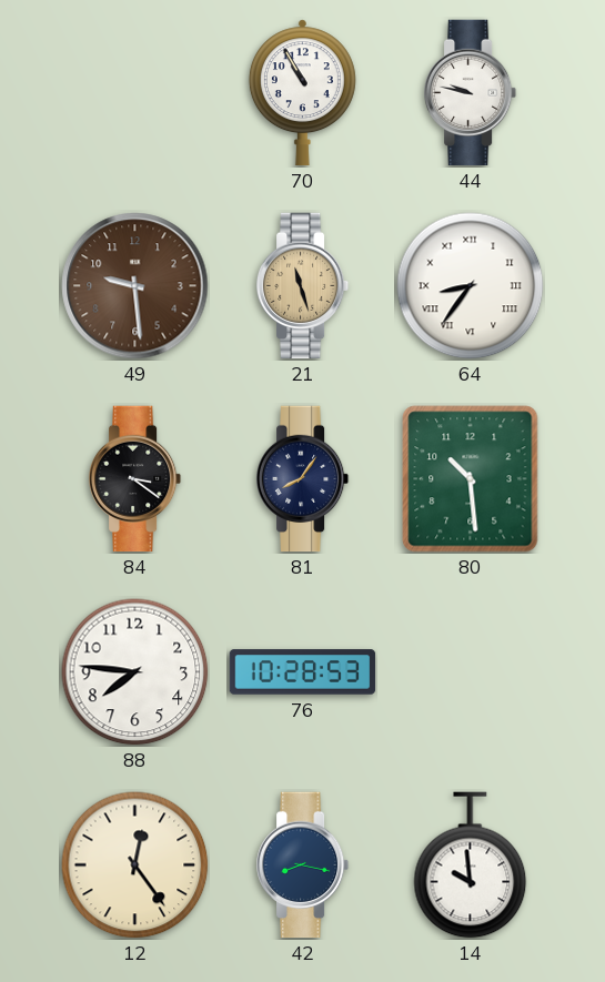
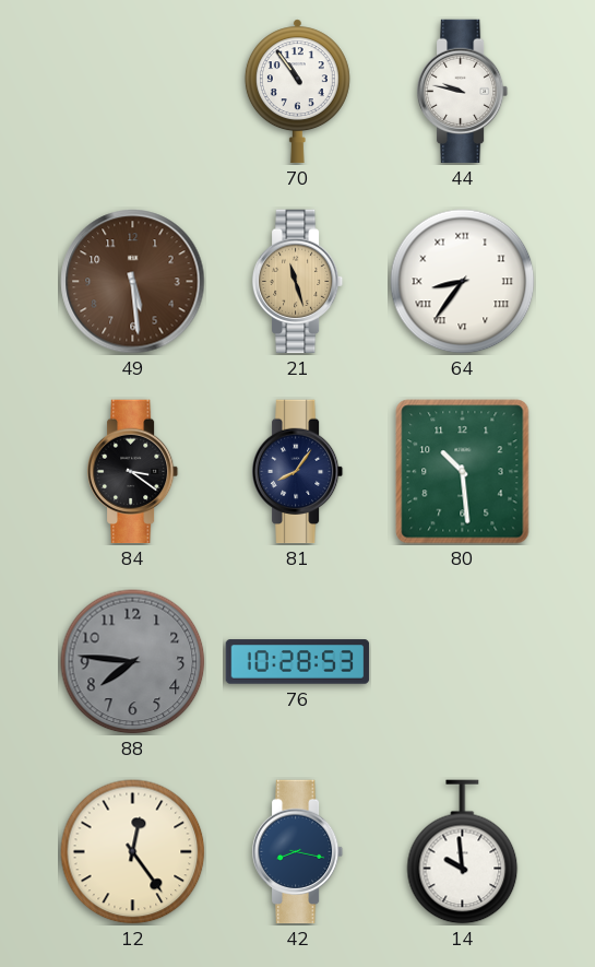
70: 10:55 -> 10:54 (297, 92)
49: 9:29 -> 5:29 (133, 282)
88 dial: white -> grey (133, 662)
